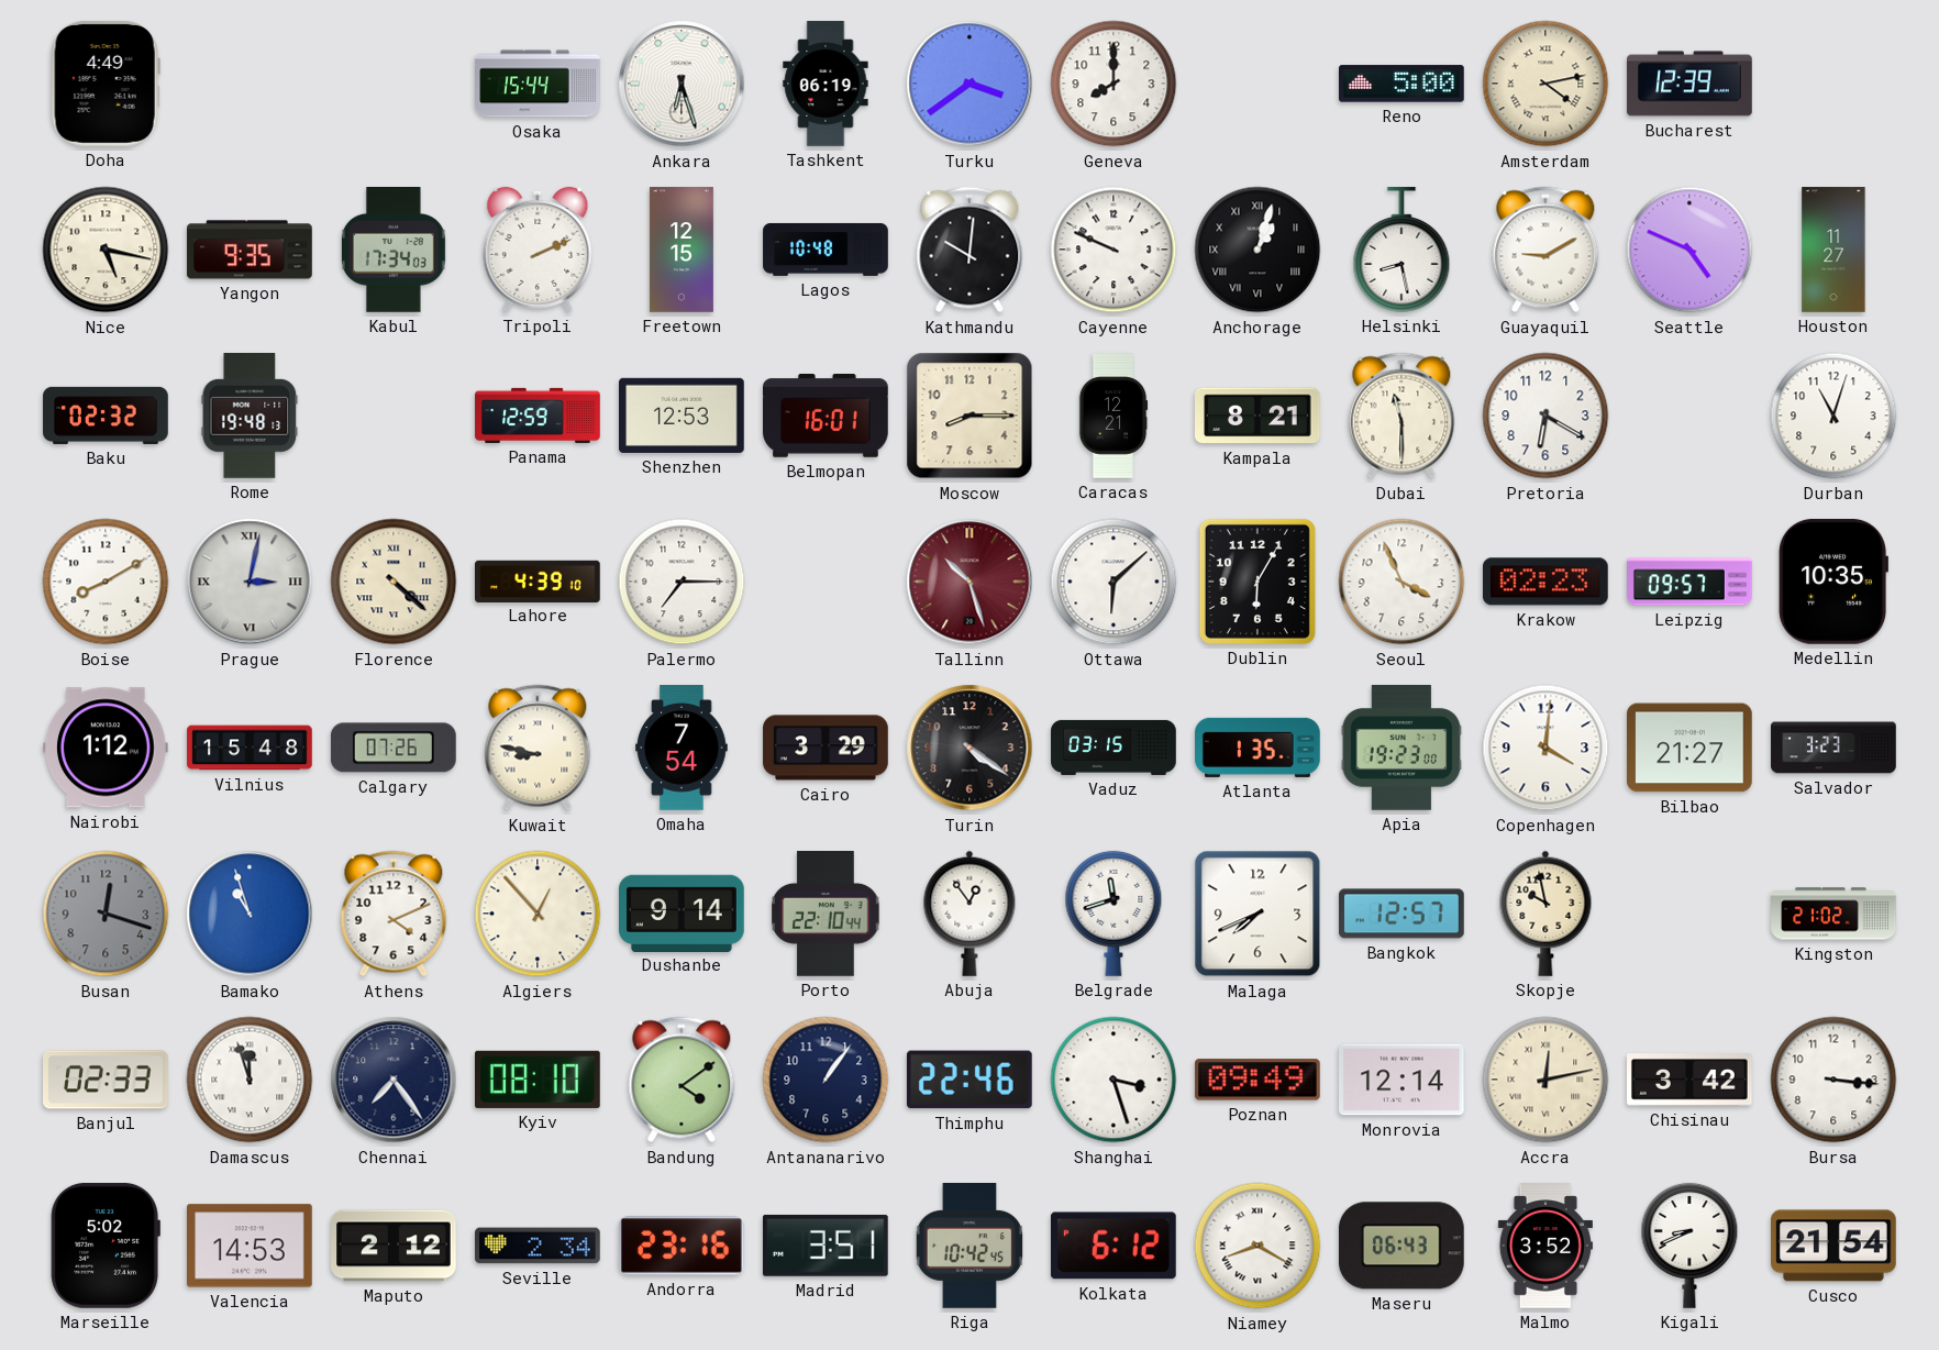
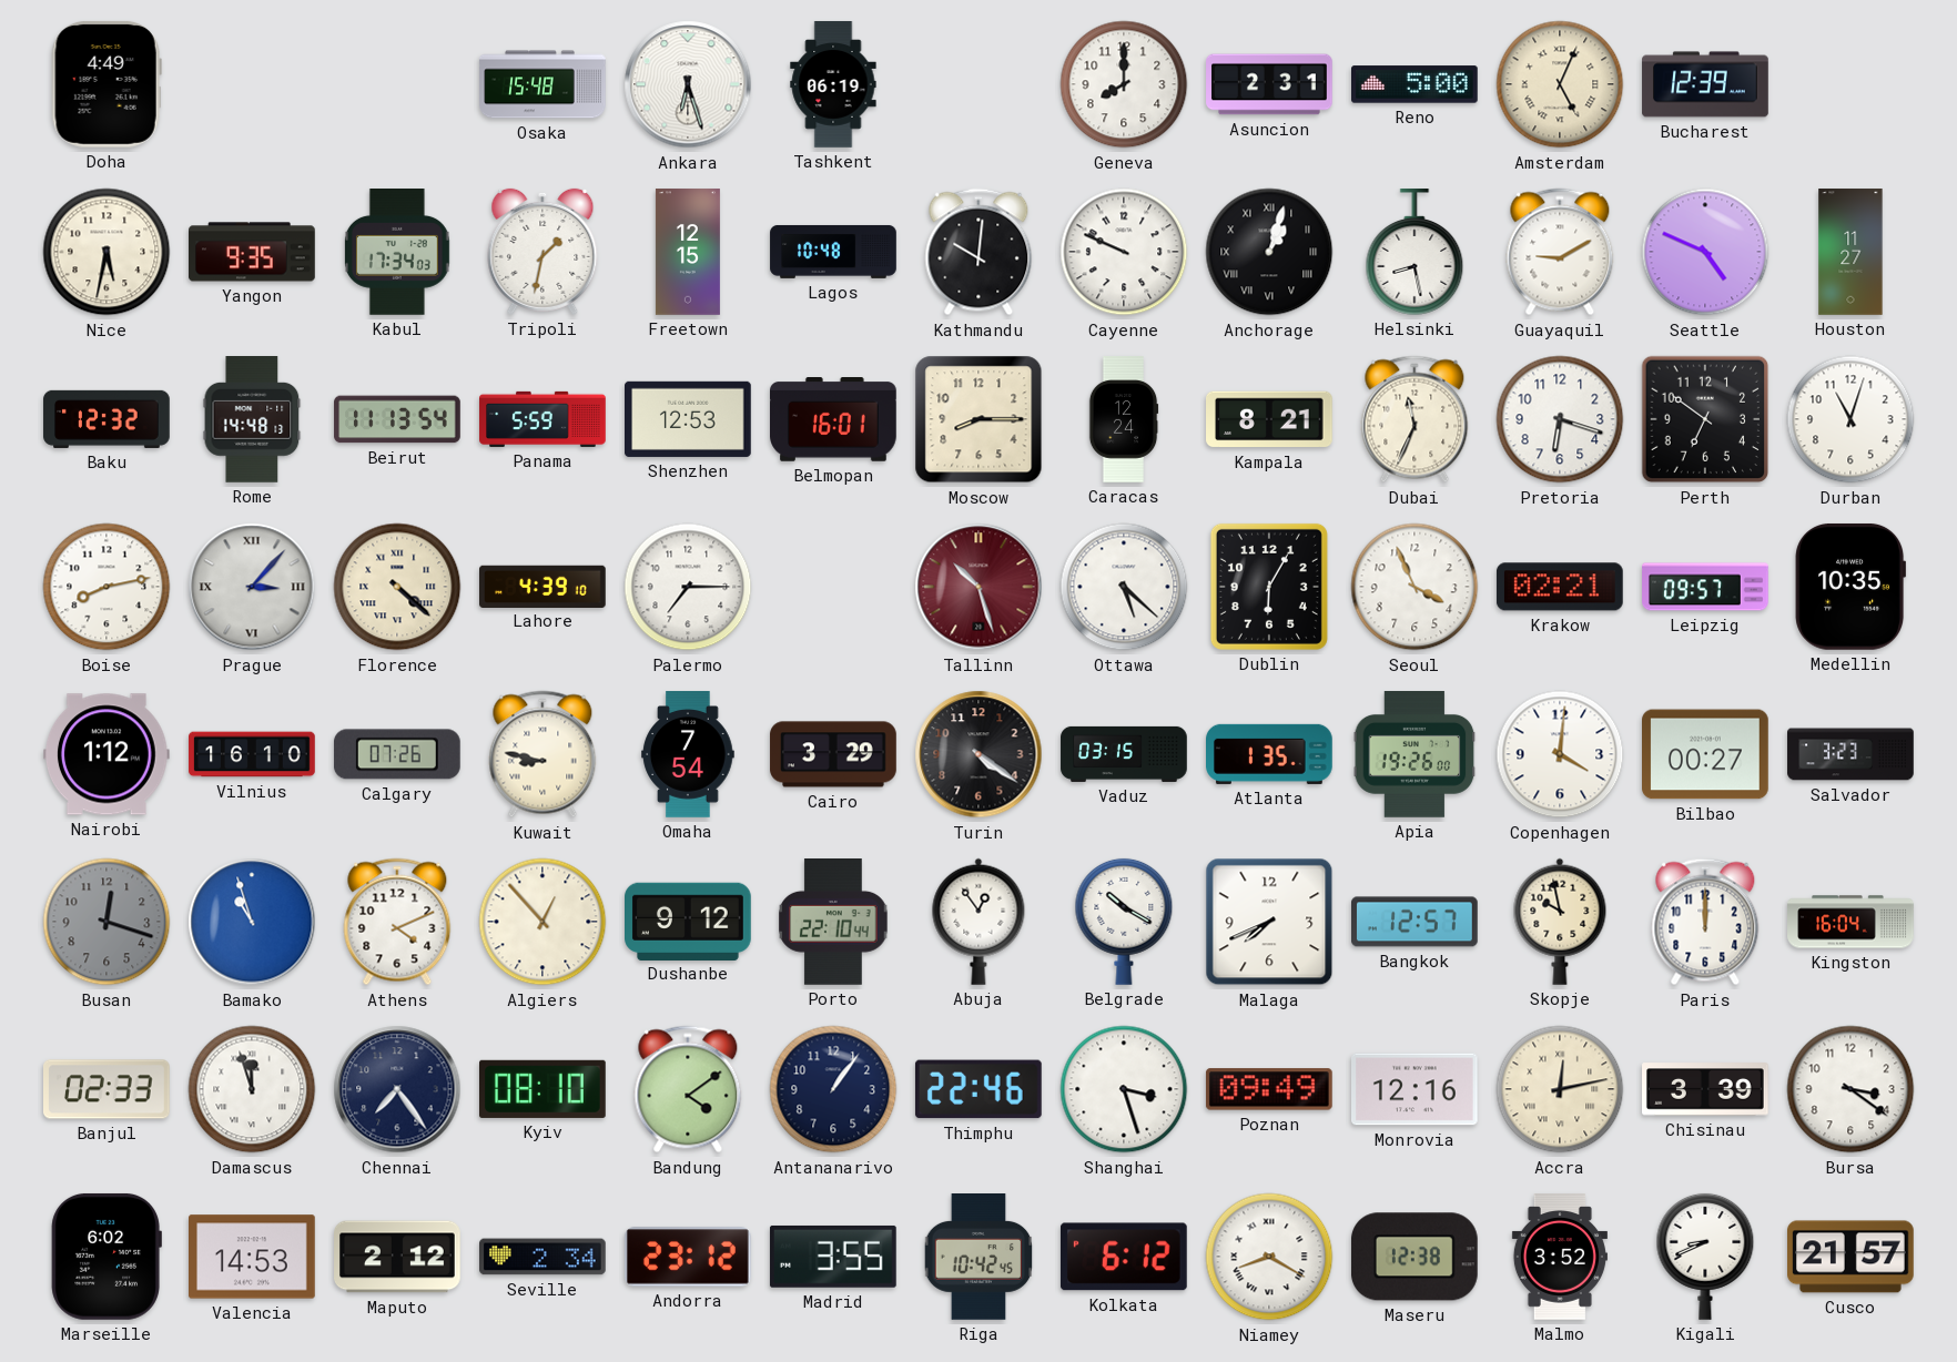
Osaka: 15:44 -> 15:48 (543, 84)
Turku: 3:39 -> none (970, 84)
Asuncion: none -> 2:31 (1269, 84)
Amsterdam: 4:13 -> 5:04 (1560, 84)
Nice: 5:17 -> 5:32 (107, 252)
Tripoli: 2:11 -> 1:32 (543, 252)
Baku: 02:32 -> 12:32 (107, 419)
Rome: 19:48 -> 14:48 (252, 420)
Beirut: none -> 11:13 (397, 419)
Panama: 12:59 -> 5:59 (543, 419)
Caracas: 12:21 -> 12:24 (1124, 419)
Dubai: 11:30 -> 11:34 (1414, 419)
Pretoria: 6:20 -> 6:18 (1560, 419)
Perth: none -> 6:51 (1705, 419)
Boise: 8:10 -> 8:13 (107, 587)
Prague: 3:02 -> 3:07 (252, 587)
Ottawa: 6:08 -> 5:22 (1124, 587)
Krakow: 02:23 -> 02:21 (1560, 587)
Vilnius: 15:48 -> 16:10 (252, 754)
Apia: 19:23 -> 19:26 (1414, 755)
Bilbao: 21:27 -> 00:27 (1706, 754)
Dushanbe: 9:14 -> 9:12 (689, 921)
Belgrade: 11:42 -> 10:20 (1124, 922)
Paris: none -> 12:00 (1705, 922)
Kingston: 21:02 -> 16:04 (1850, 922)
Monrovia: 12:14 -> 12:16 (1416, 1089)
Chisinau: 3:42 -> 3:39 (1706, 1089)
Bursa: 3:16 -> 3:21 (1850, 1089)
Marseille: 5:02 -> 6:02 (107, 1257)
Andorra: 23:16 -> 23:12 (688, 1257)
Madrid: 3:51 -> 3:55 (833, 1257)
Maseru: 06:43 -> 12:38 (1414, 1257)
Cusco: 21:54 -> 21:57 (1852, 1257)
